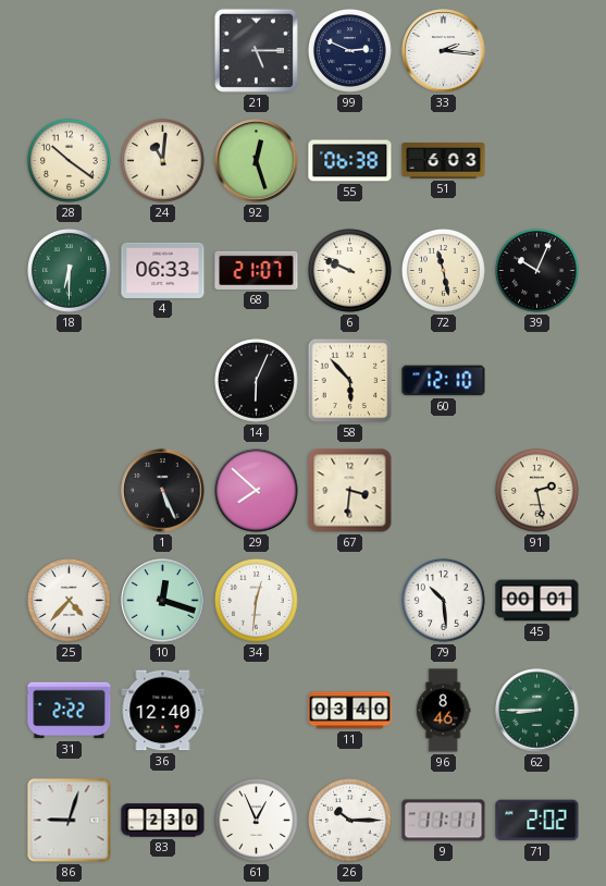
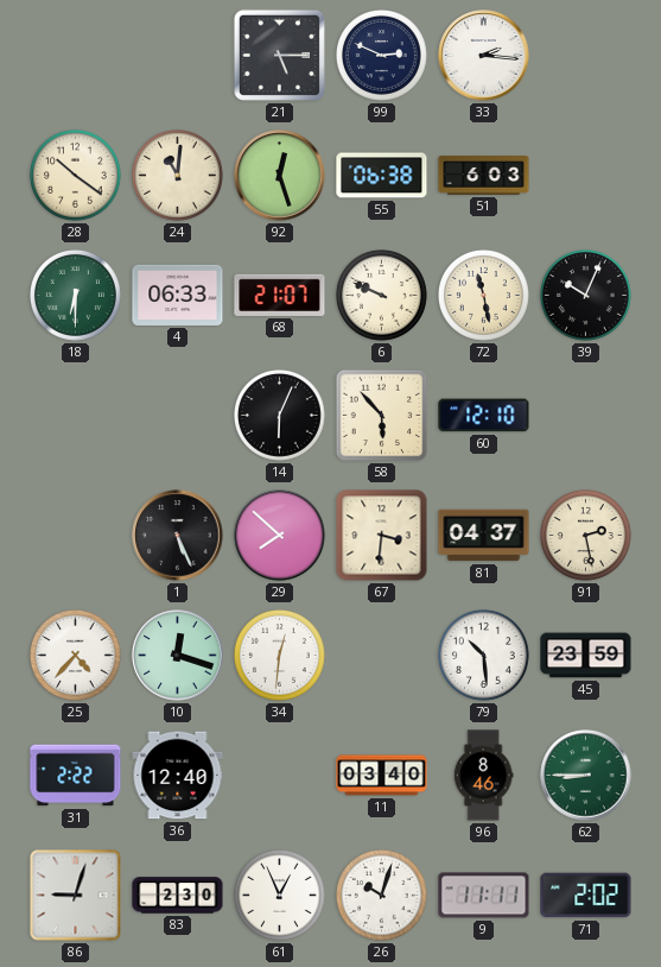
81: none -> 04:37 (484, 536)
45: 00:01 -> 23:59 (586, 656)
26: 10:15 -> 10:03 (382, 896)
